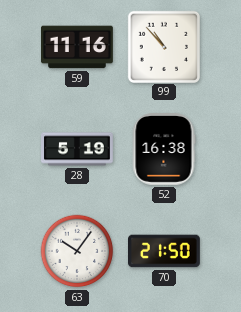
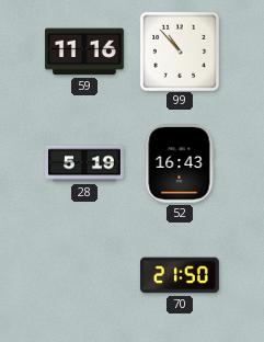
52: 16:38 -> 16:43 (180, 164)
63: 10:06 -> none (77, 251)
